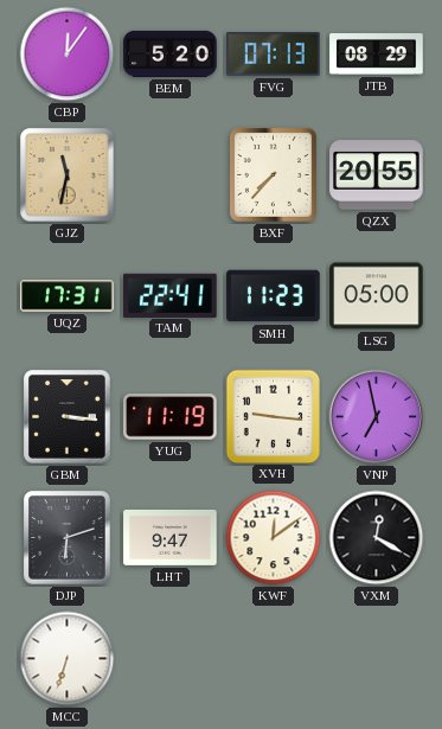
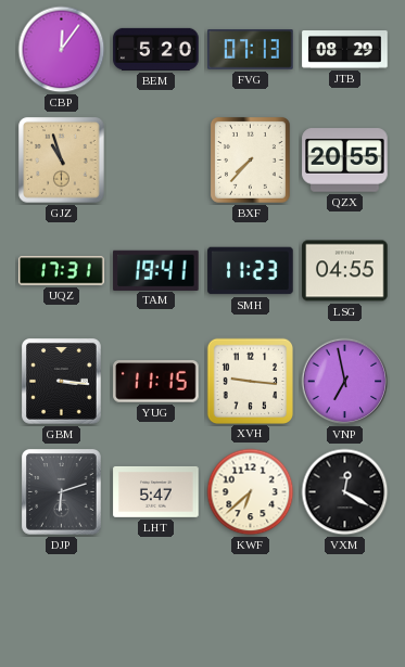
GJZ: 11:32 -> 10:57 (62, 161)
TAM: 22:41 -> 19:41 (156, 270)
LSG: 05:00 -> 04:55 (345, 271)
YUG: 11:19 -> 11:15 (156, 382)
LHT: 9:47 -> 5:47 (156, 491)
KWF: 12:09 -> 6:38 (251, 492)
MCC: 6:33 -> none (68, 659)
